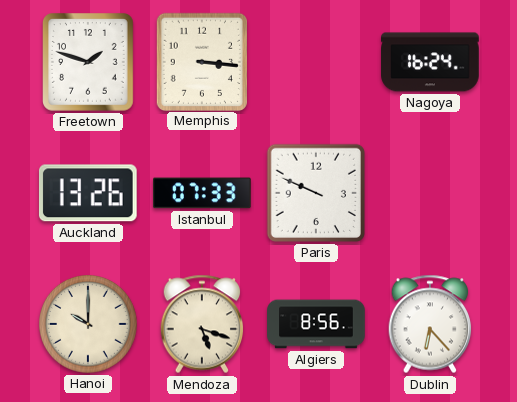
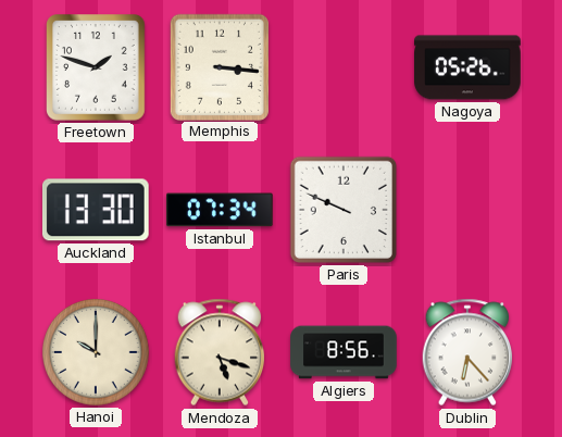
Nagoya: 16:24 -> 05:26 (467, 67)
Auckland: 13:26 -> 13:30 (96, 210)
Istanbul: 07:33 -> 07:34 (221, 210)
